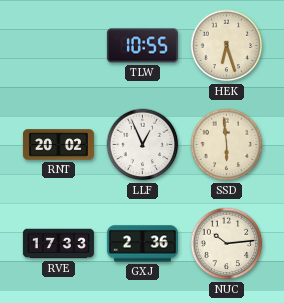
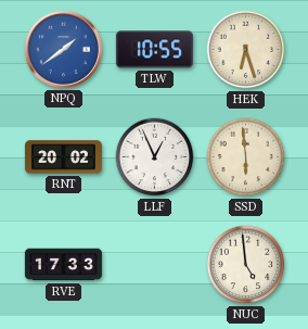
NPQ: none -> 1:39 (63, 49)
GXJ: 2:36 -> none (142, 244)
NUC: 10:14 -> 4:59 (246, 265)
